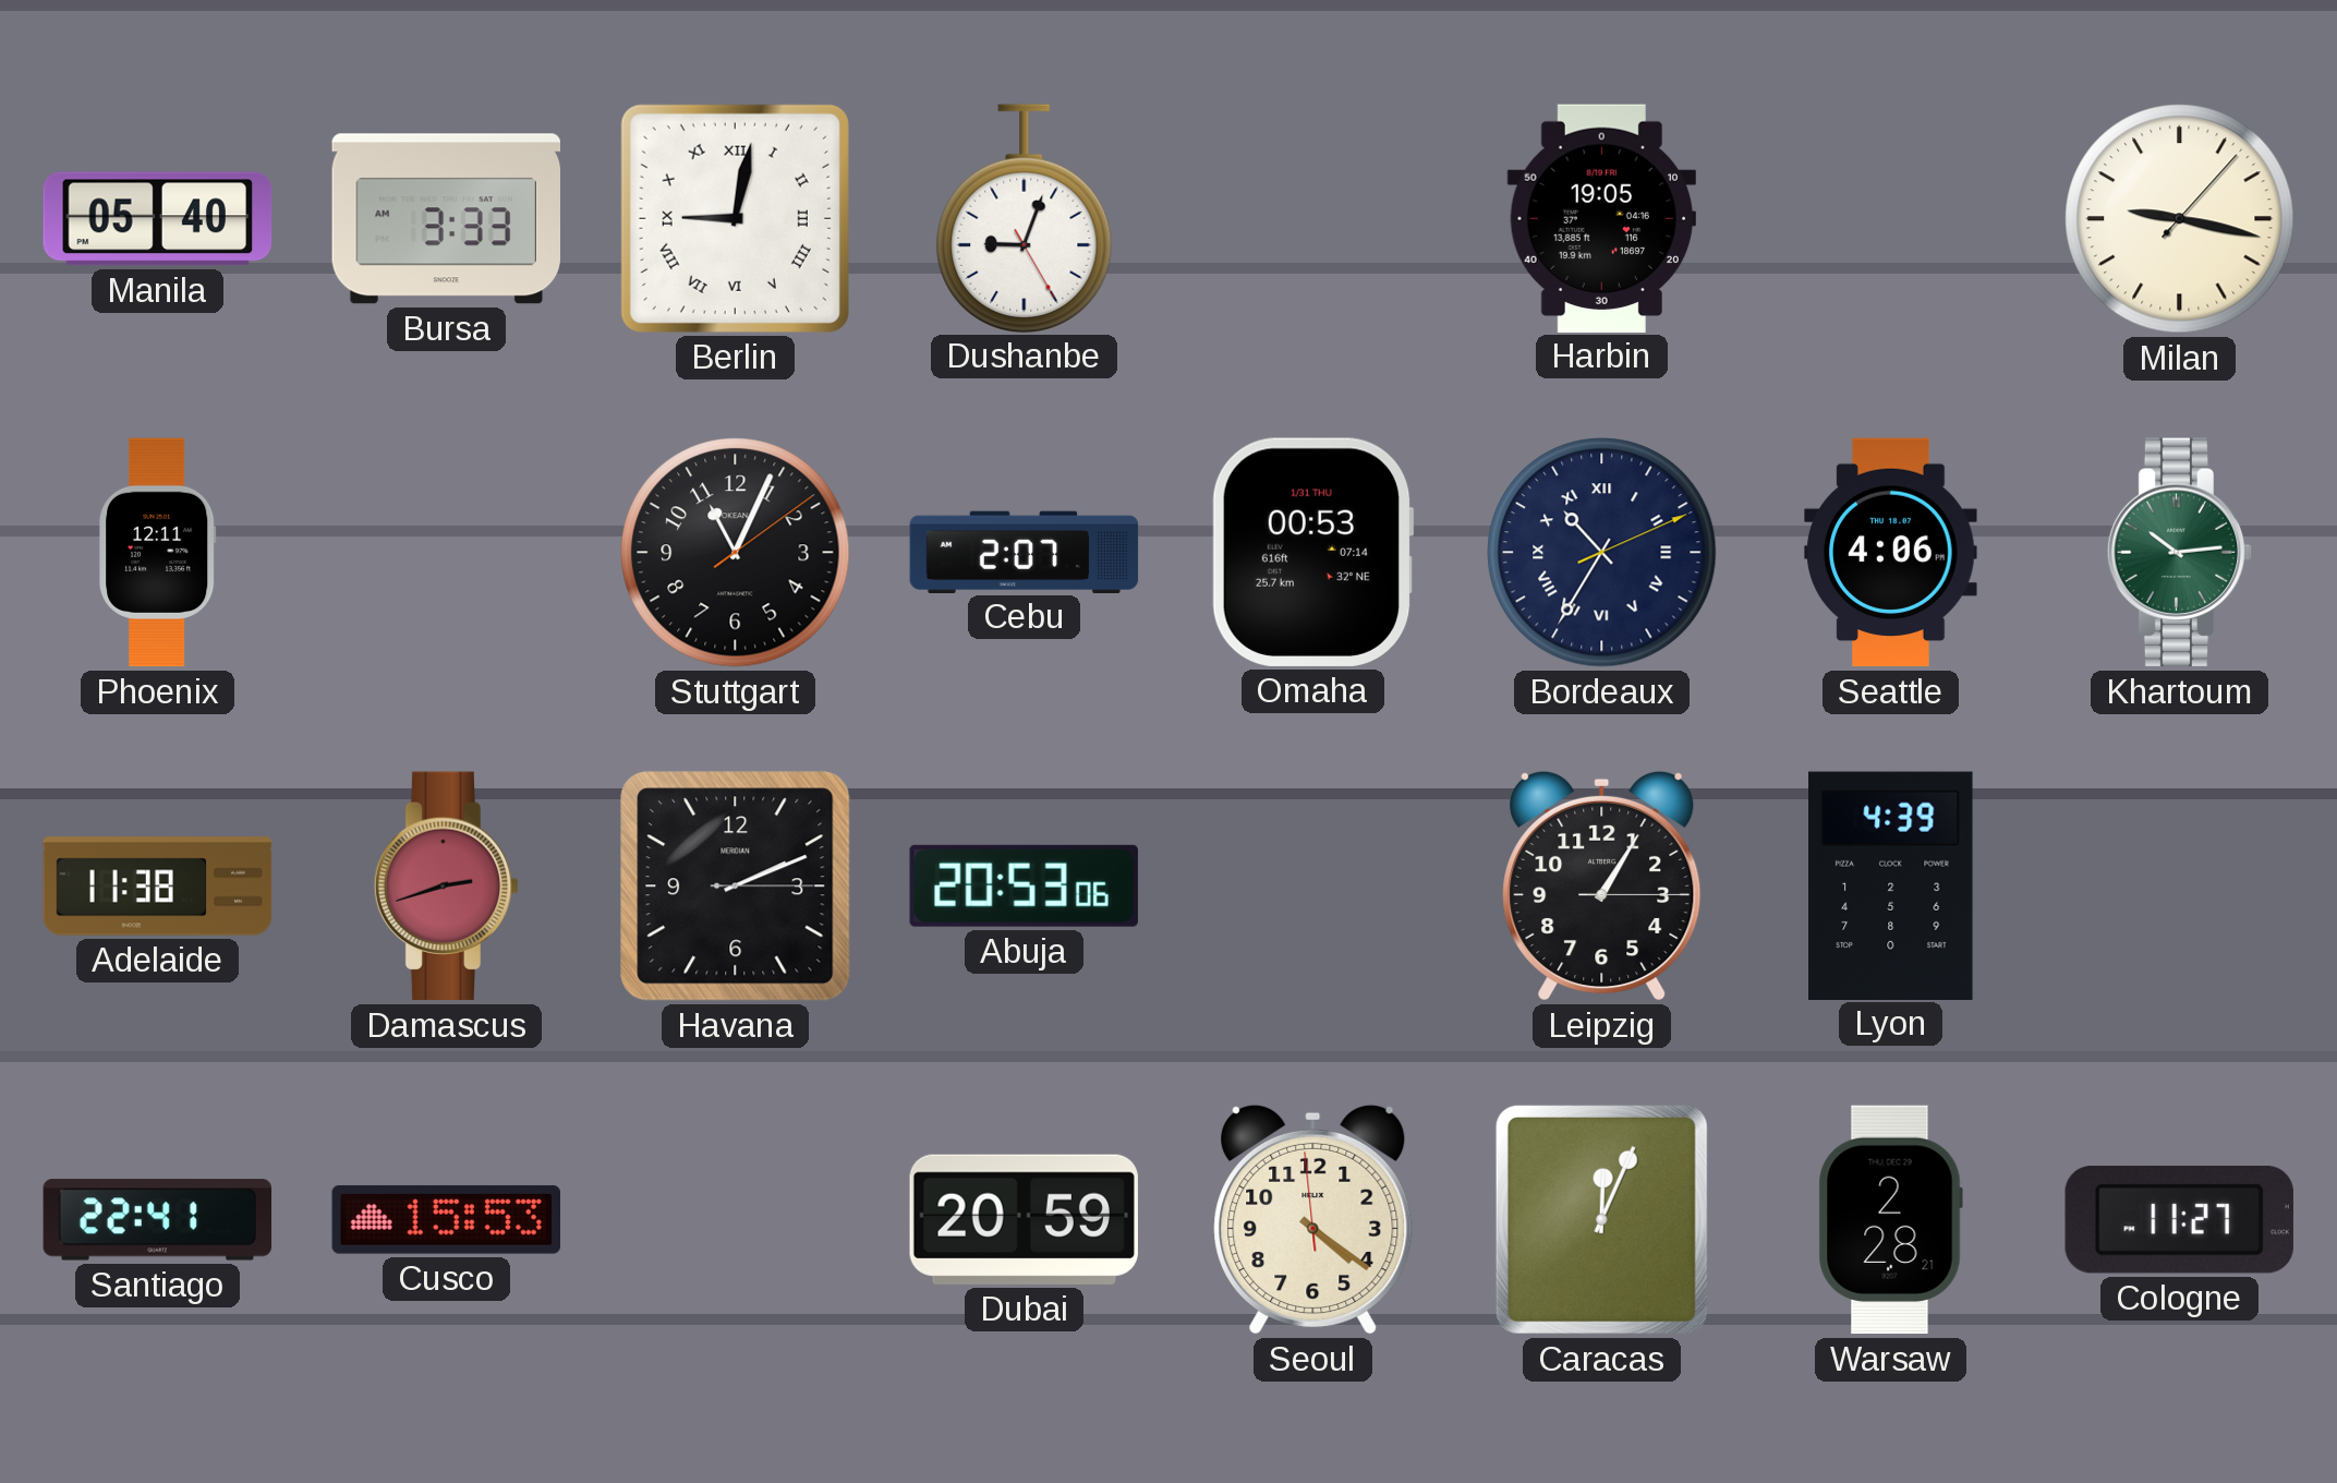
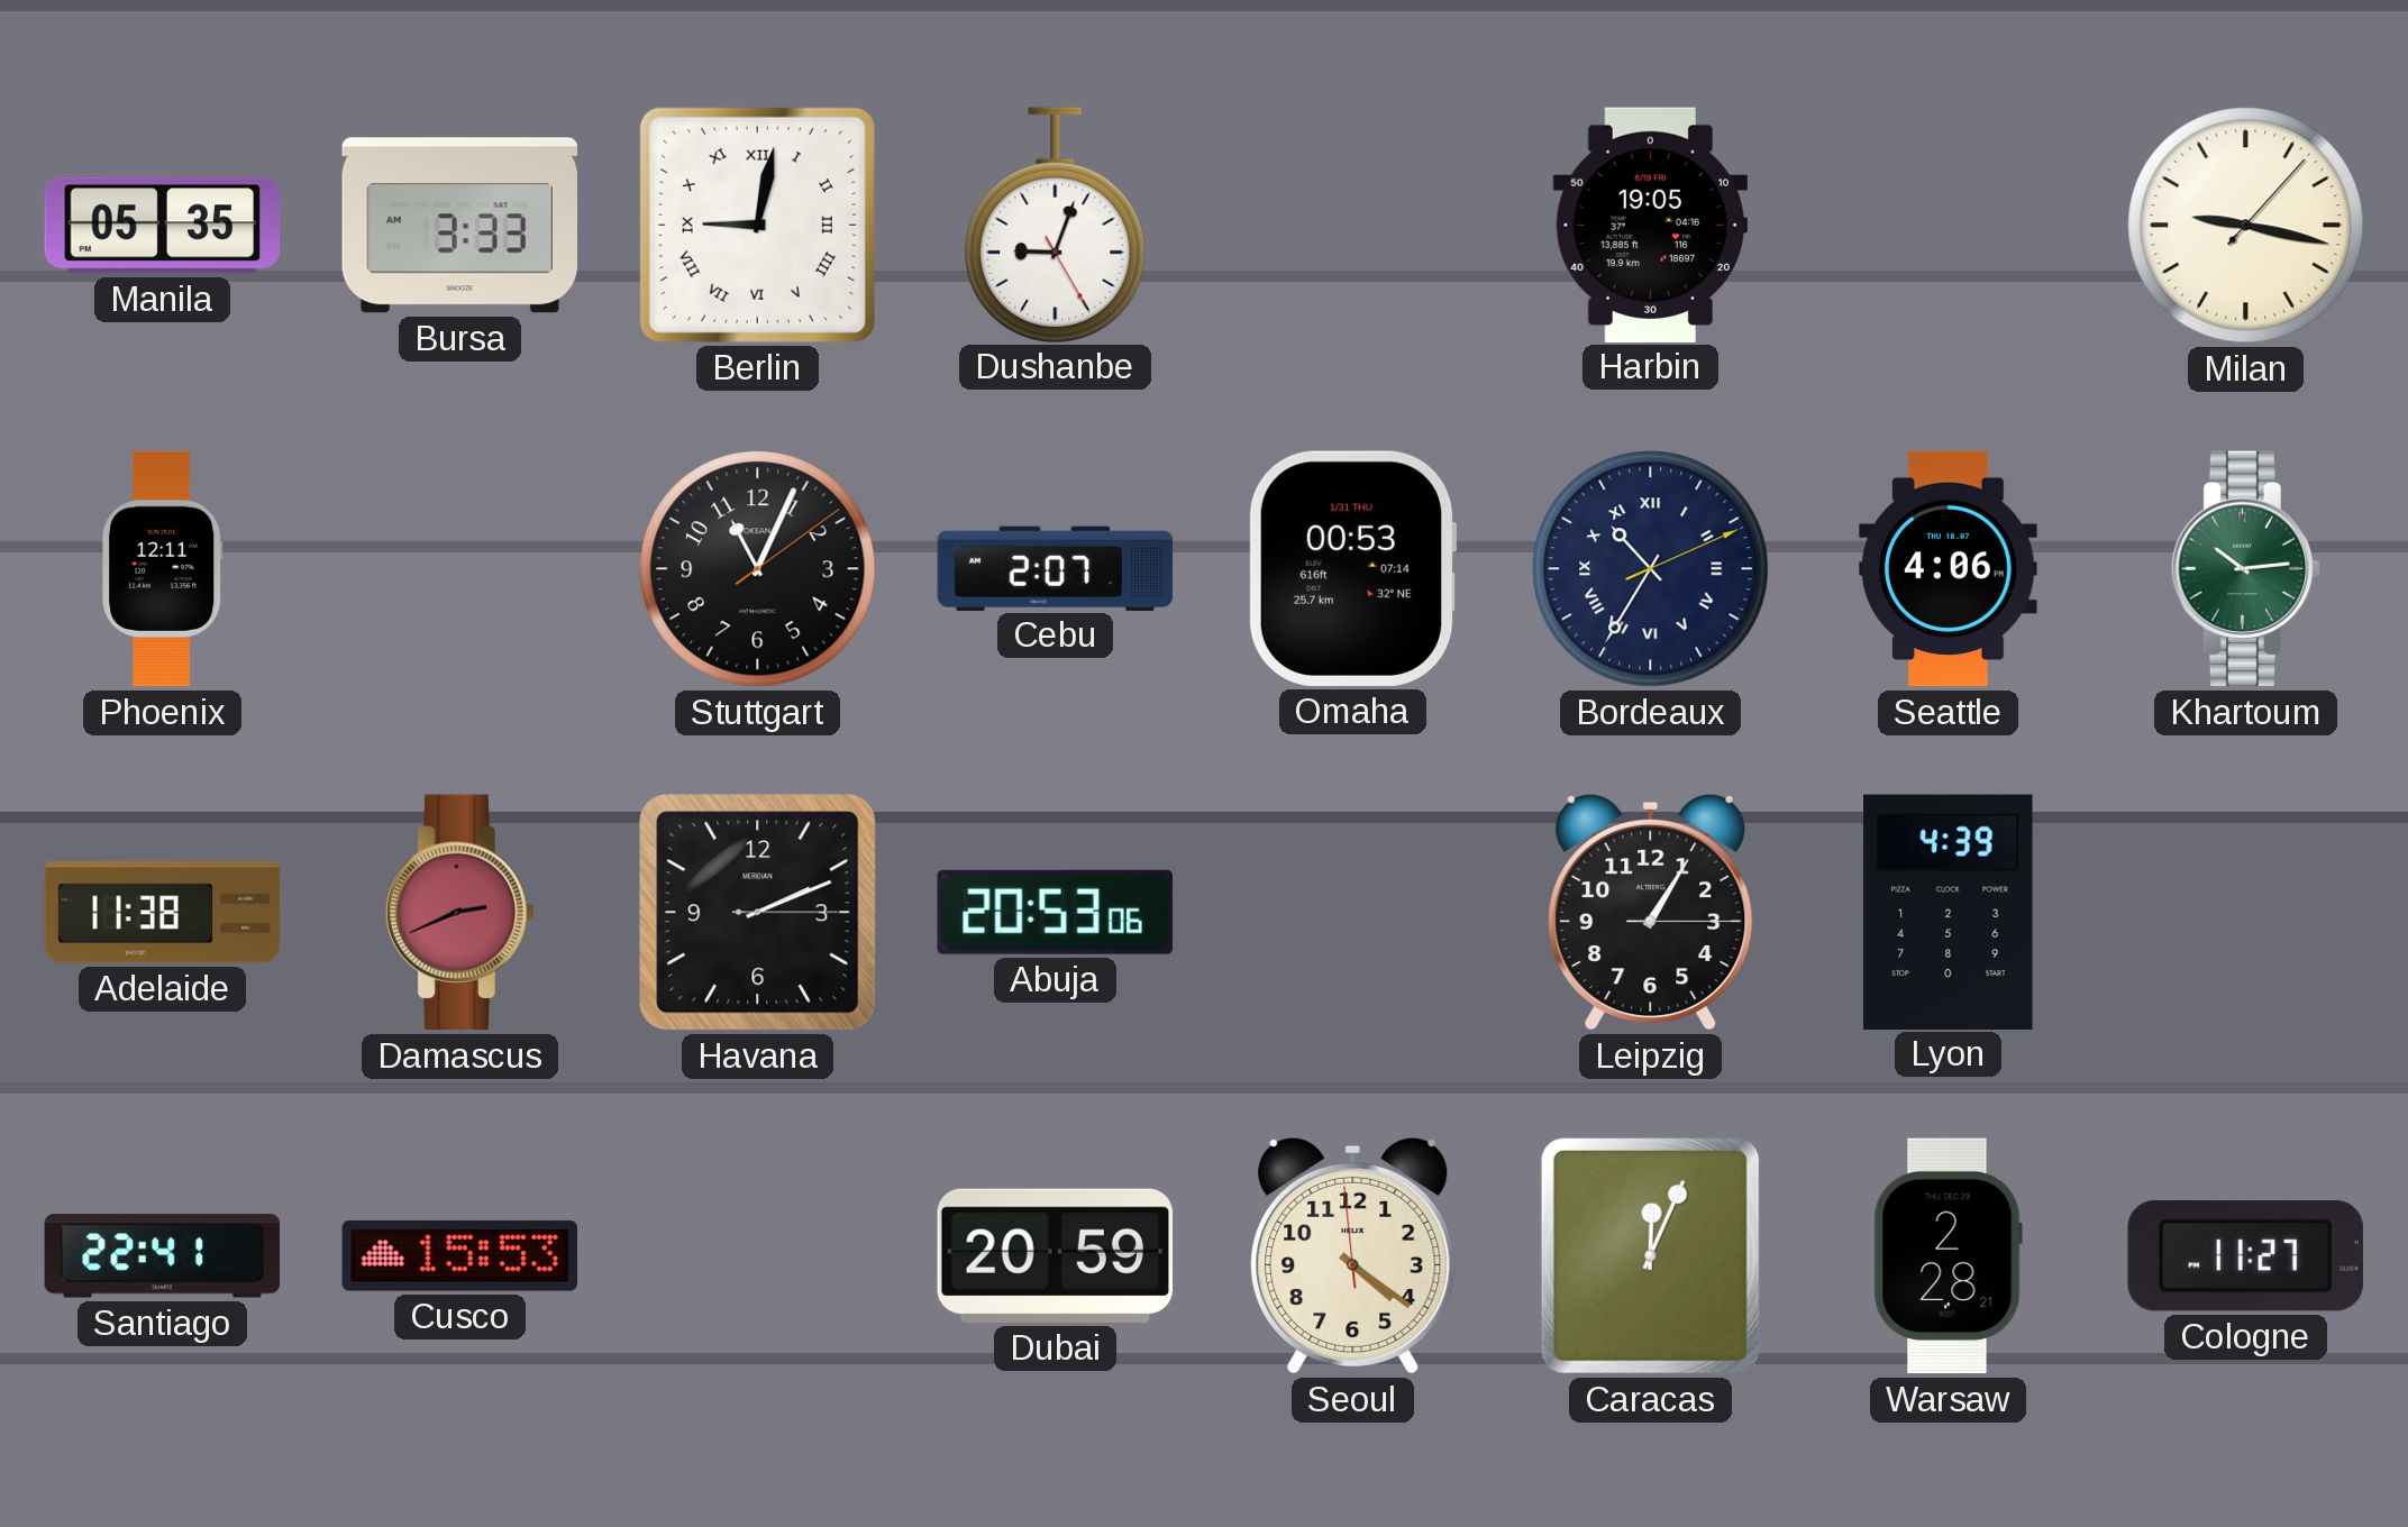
Manila: 05:40 -> 05:35 (163, 226)
Damascus: 2:42 -> 2:41 (460, 913)
